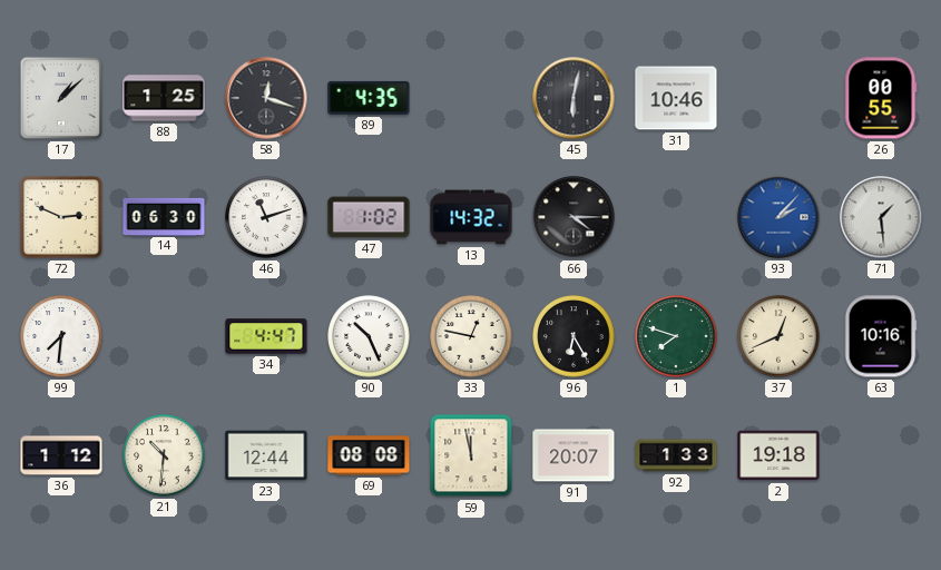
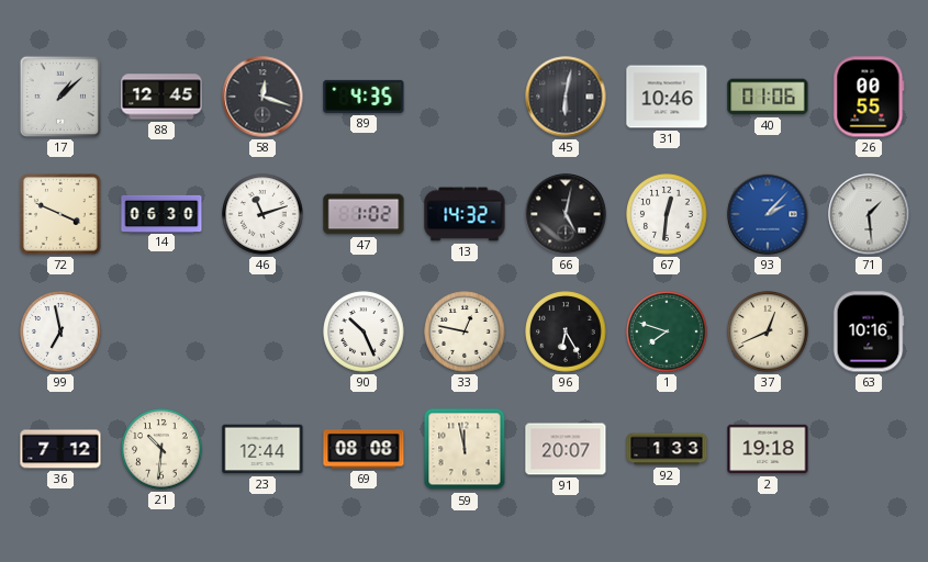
88: 1:25 -> 12:45 (161, 97)
40: none -> 01:06 (768, 97)
72: 2:49 -> 3:49 (60, 214)
66: 4:15 -> 5:02 (566, 214)
67: none -> 12:31 (667, 214)
99: 7:31 -> 6:58 (60, 331)
34: 4:47 -> none (266, 336)
36: 1:12 -> 7:12 (60, 449)
